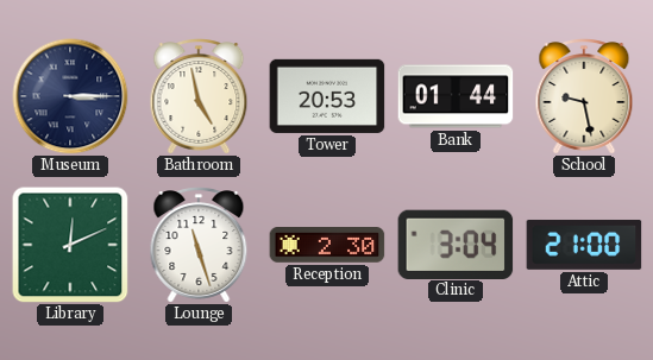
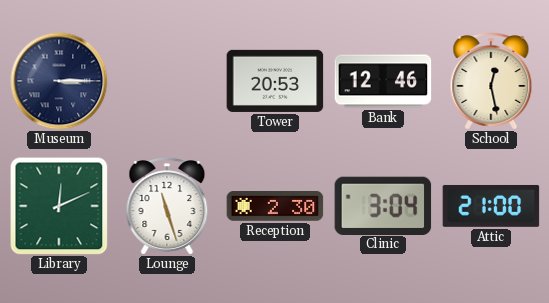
Bathroom: 4:58 -> none (199, 96)
Bank: 01:44 -> 12:46 (383, 81)
School: 9:28 -> 12:28 (491, 81)
